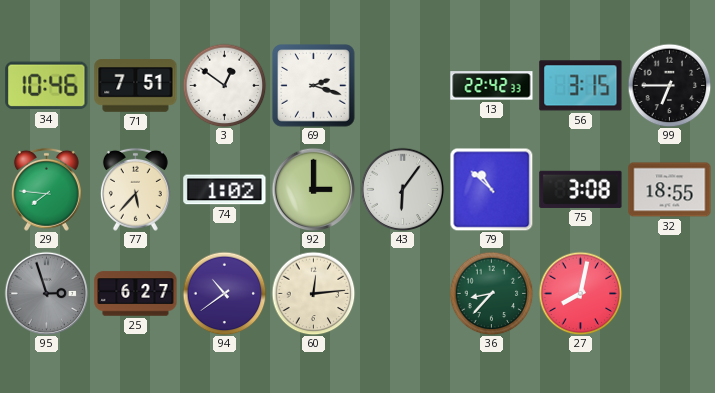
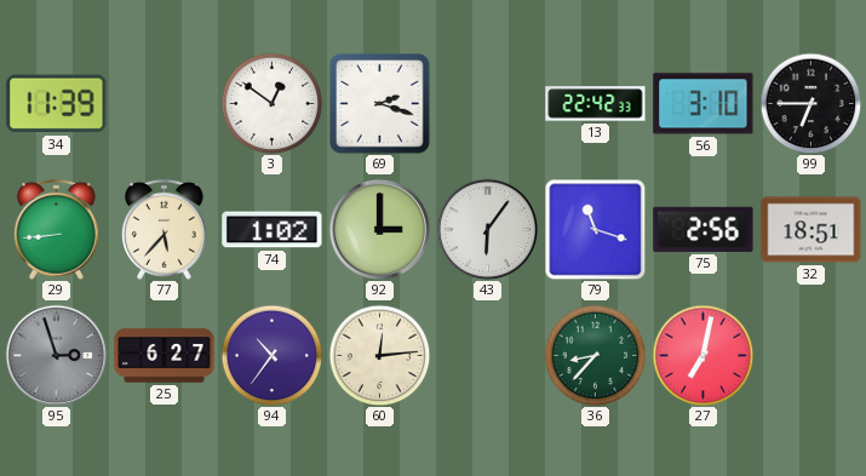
34: 10:46 -> 11:39 (57, 104)
71: 7:51 -> none (136, 86)
56: 3:15 -> 3:10 (704, 104)
29: 7:46 -> 8:44 (56, 229)
79: 10:52 -> 11:18 (595, 229)
75: 3:08 -> 2:56 (704, 229)
32: 18:55 -> 18:51 (811, 230)
94: 10:39 -> 10:36 (271, 355)
27: 8:02 -> 7:02 (702, 355)
